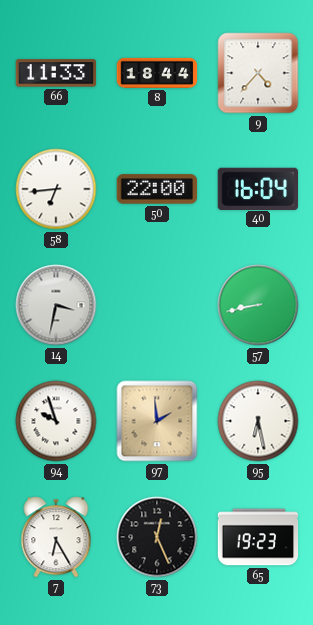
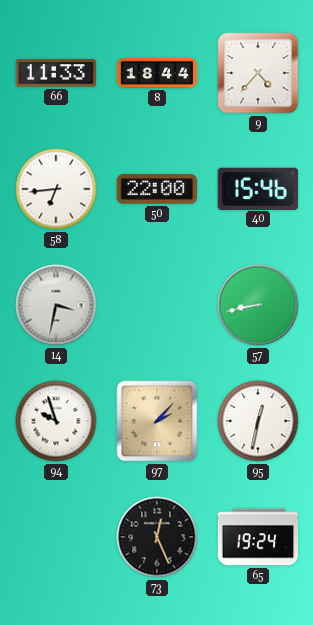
40: 16:04 -> 15:46 (257, 188)
97: 1:59 -> 2:07 (157, 421)
95: 6:28 -> 12:32 (258, 421)
7: 6:25 -> none (56, 537)
65: 19:23 -> 19:24 (258, 537)
